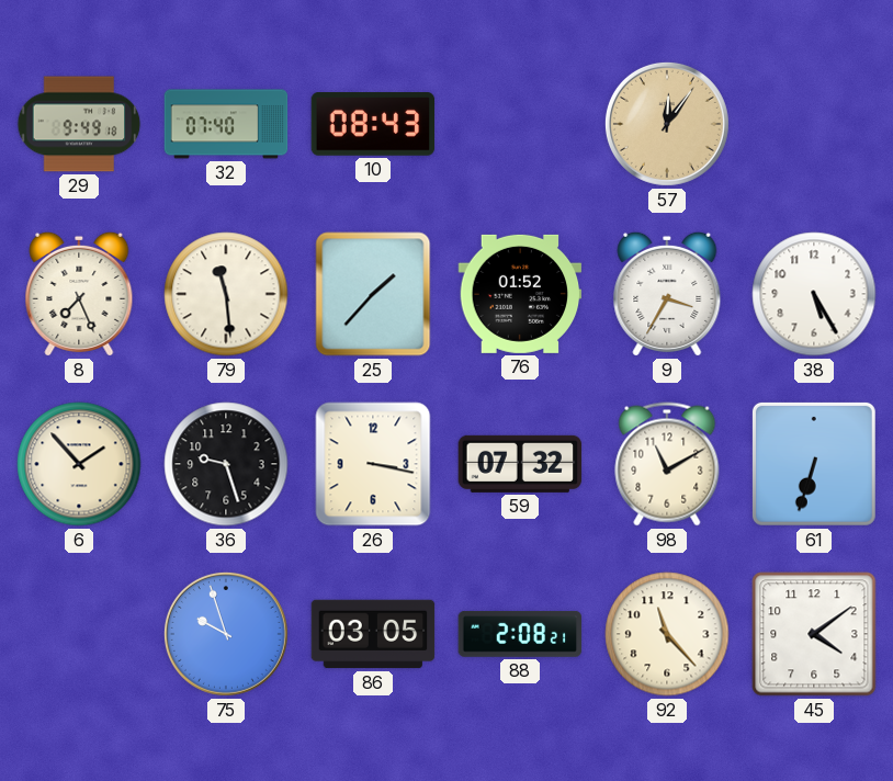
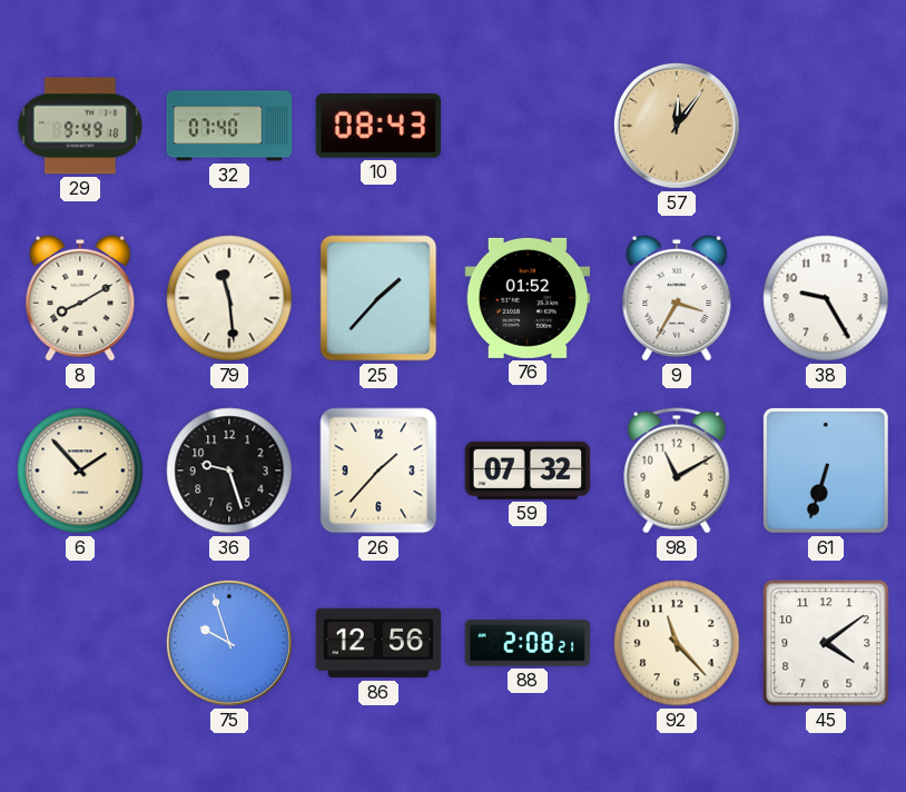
8: 7:26 -> 8:10 (80, 298)
38: 5:25 -> 9:25 (826, 298)
26: 3:17 -> 1:37 (378, 471)
86: 03:05 -> 12:56 (378, 643)
